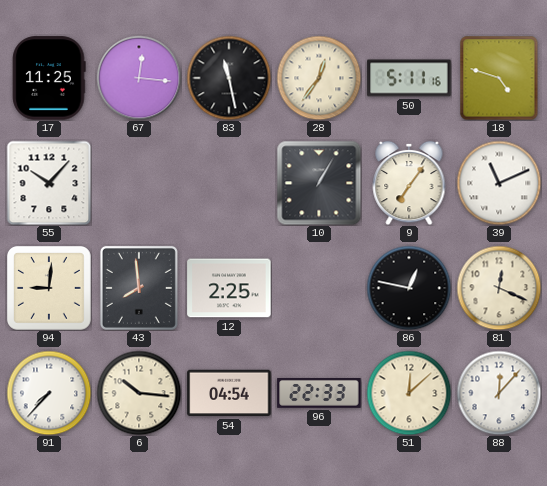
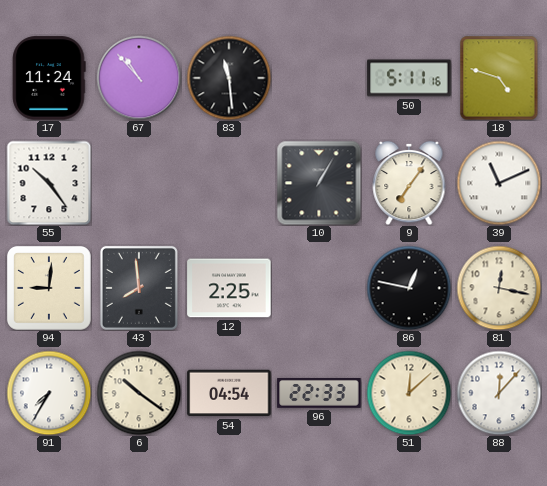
17: 11:25 -> 11:24 (49, 78)
67: 12:16 -> 10:53 (139, 78)
83: 11:28 -> 11:29 (229, 78)
28: 12:36 -> none (319, 78)
55: 10:07 -> 10:24 (49, 183)
81: 12:19 -> 12:17 (499, 288)
91: 7:37 -> 7:35 (49, 393)
6: 10:16 -> 10:21 (139, 393)
